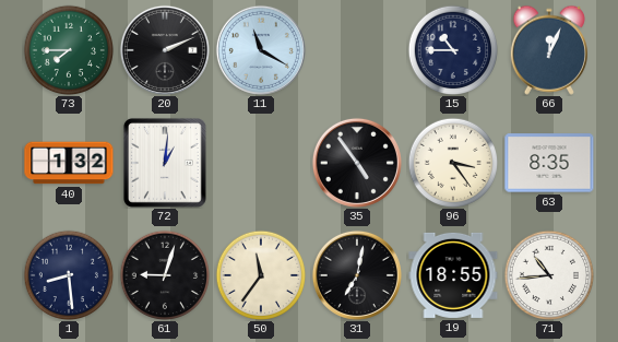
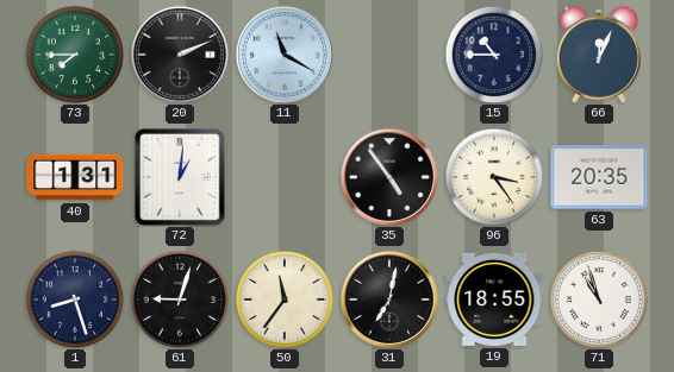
40: 1:32 -> 1:31 (75, 177)
63: 8:35 -> 20:35 (599, 177)
1: 8:29 -> 8:27 (74, 298)
71: 10:44 -> 10:57 (598, 298)
